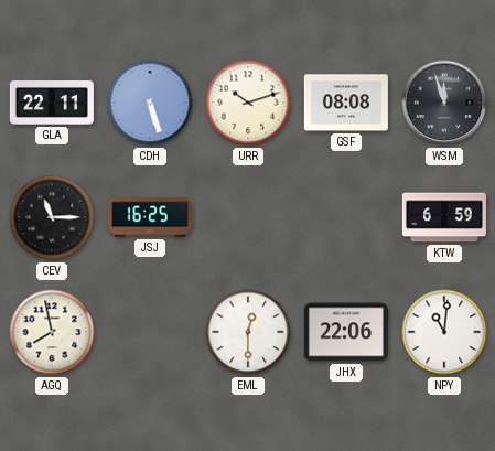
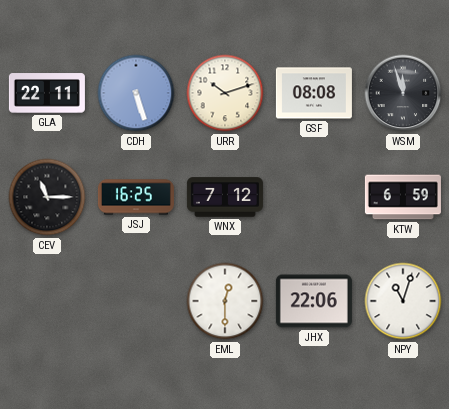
WNX: none -> 7:12 (225, 197)
AGQ: 7:58 -> none (52, 332)
NPY: 11:01 -> 11:03 (403, 301)
